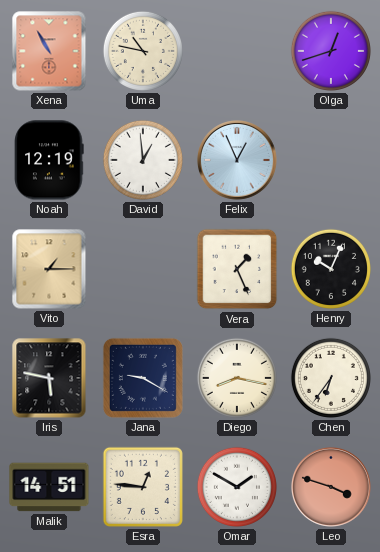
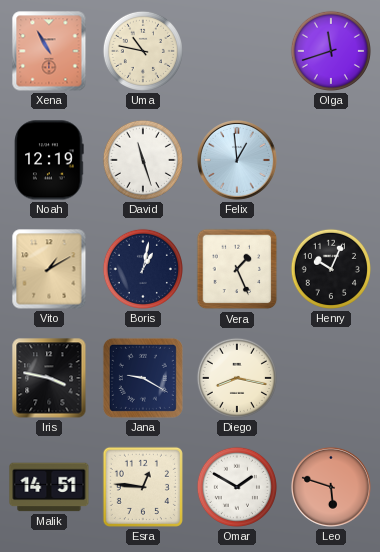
Olga: 12:42 -> 11:42 (331, 51)
David: 12:59 -> 11:27 (143, 160)
Felix: 12:56 -> 12:59 (237, 160)
Vito: 1:15 -> 1:10 (49, 269)
Boris: none -> 1:02 (143, 269)
Iris: 5:47 -> 3:47 (49, 378)
Chen: 6:36 -> none (331, 378)
Leo: 3:48 -> 5:48 (331, 487)
